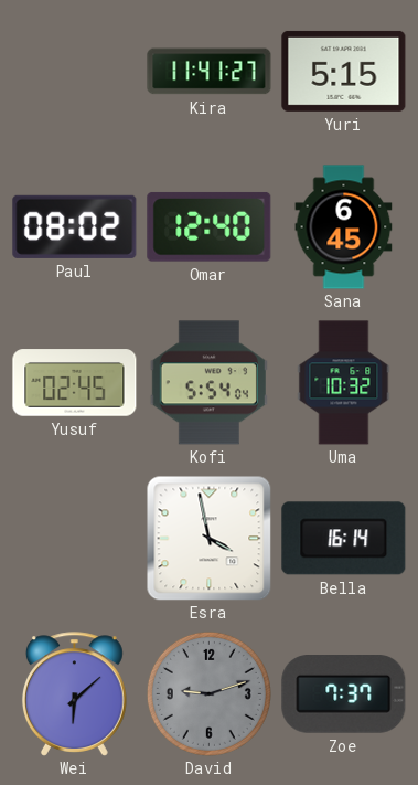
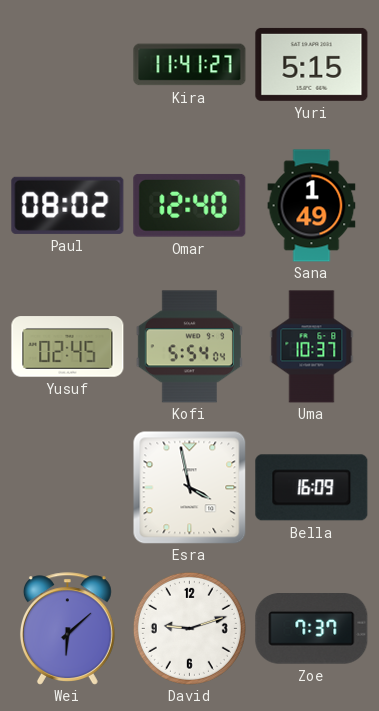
Sana: 6:45 -> 1:49 (312, 206)
Uma: 10:32 -> 10:37 (312, 347)
Bella: 16:14 -> 16:09 (312, 488)
David dial: grey -> white (189, 628)
